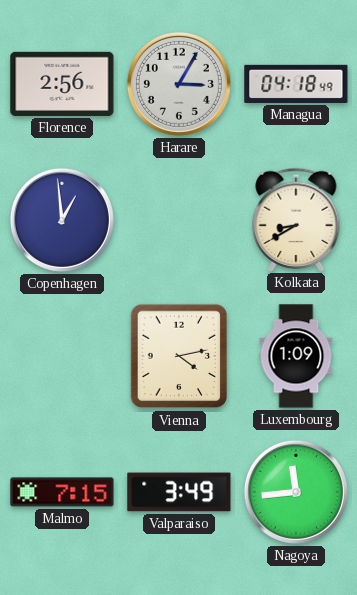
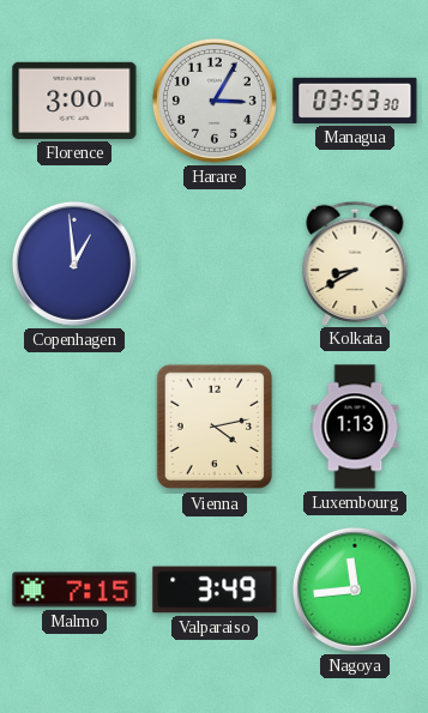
Florence: 2:56 -> 3:00 (74, 101)
Managua: 04:18 -> 03:53 (355, 101)
Luxembourg: 1:09 -> 1:13 (355, 427)
